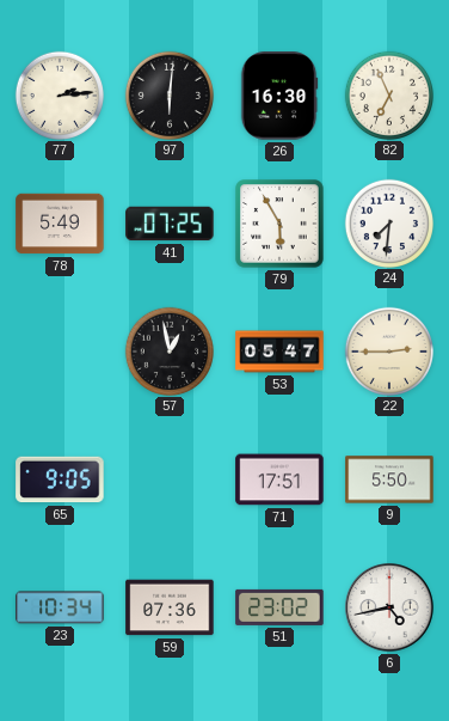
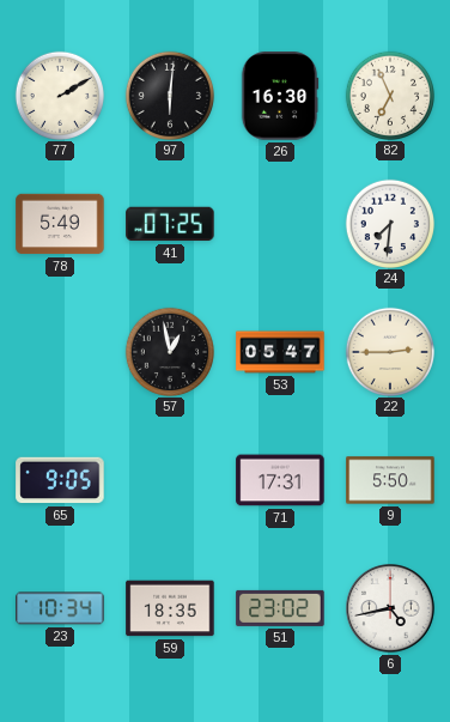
77: 2:14 -> 2:10 (59, 95)
79: 5:55 -> none (279, 224)
71: 17:51 -> 17:31 (280, 480)
59: 07:36 -> 18:35 (170, 608)
